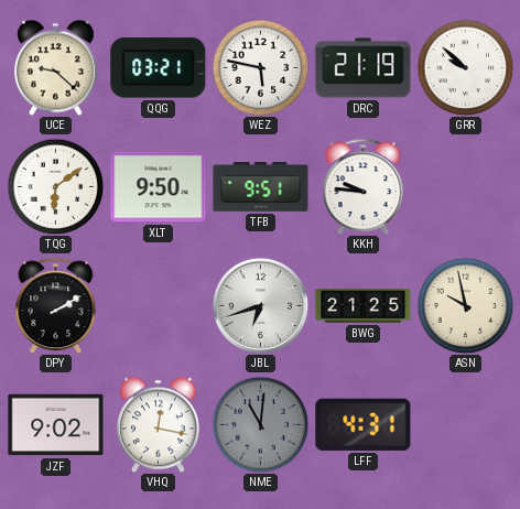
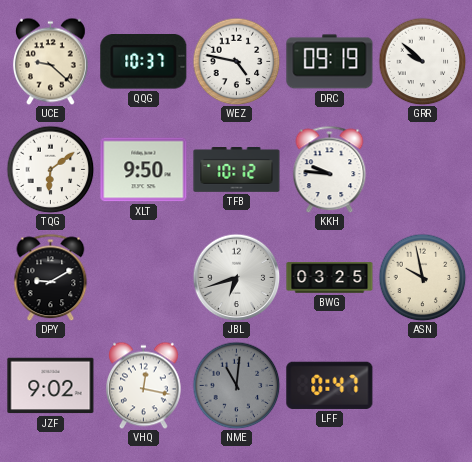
QQG: 03:21 -> 10:37 (144, 62)
WEZ: 5:47 -> 4:47 (236, 61)
DRC: 21:19 -> 09:19 (330, 62)
TFB: 9:51 -> 10:12 (237, 170)
DPY: 2:10 -> 9:10 (51, 277)
BWG: 21:25 -> 03:25 (330, 278)
LFF: 4:31 -> 0:47 (330, 385)
